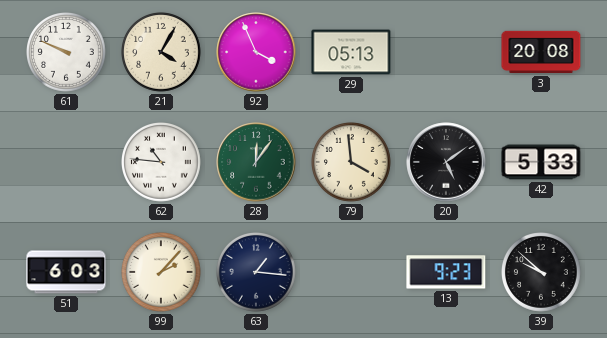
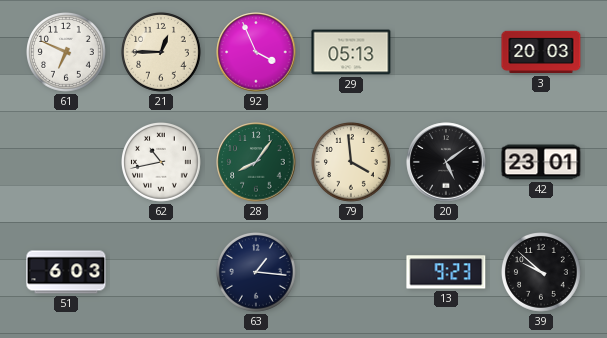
61: 9:49 -> 6:49 (67, 53)
21: 4:05 -> 12:45 (162, 53)
3: 20:08 -> 20:03 (541, 52)
62: 10:46 -> 10:43 (162, 163)
28: 12:06 -> 8:06 (256, 162)
42: 5:33 -> 23:01 (541, 162)
99: 2:07 -> none (162, 273)
